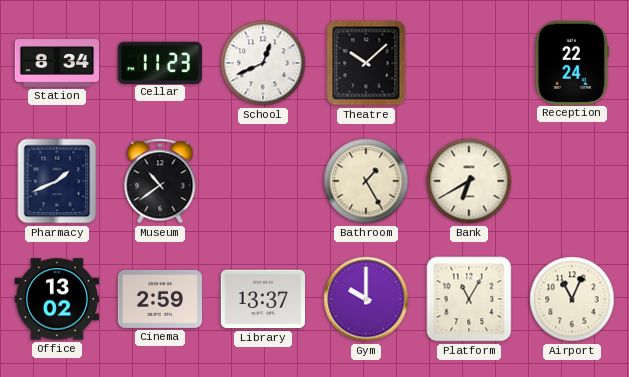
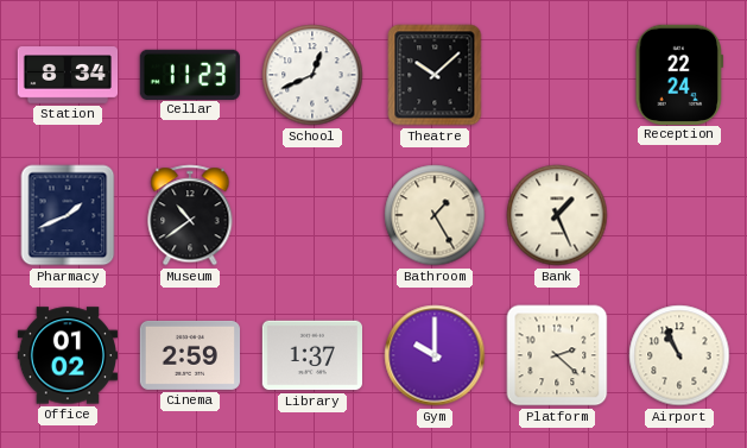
Bank: 6:40 -> 1:26 (557, 215)
Office: 13:02 -> 01:02 (68, 355)
Library: 13:37 -> 1:37 (311, 355)
Platform: 11:05 -> 2:22 (557, 355)
Airport: 11:04 -> 10:56 (679, 355)
